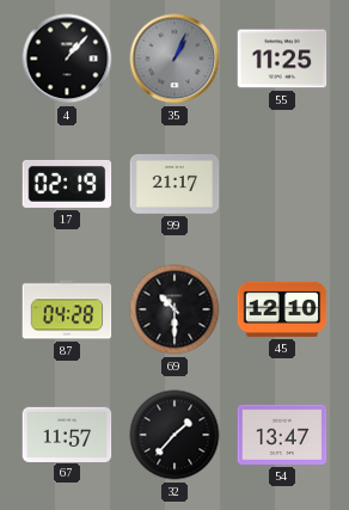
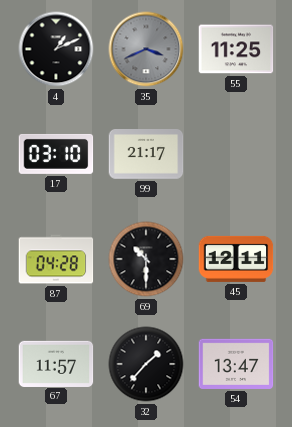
4: 1:07 -> 1:11 (56, 49)
35: 1:04 -> 3:41 (146, 49)
17: 02:19 -> 03:10 (56, 154)
45: 12:10 -> 12:11 (236, 259)
